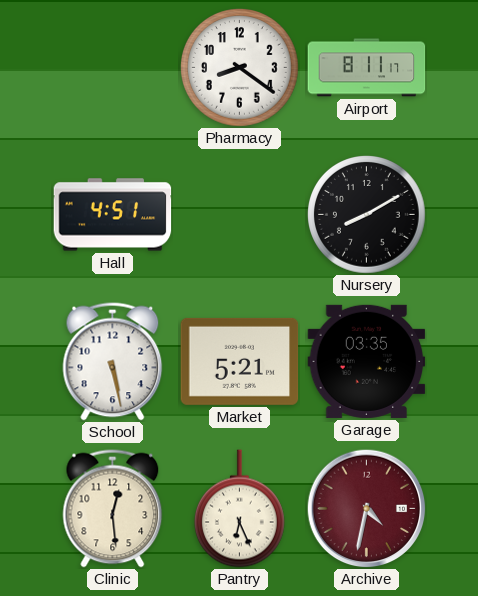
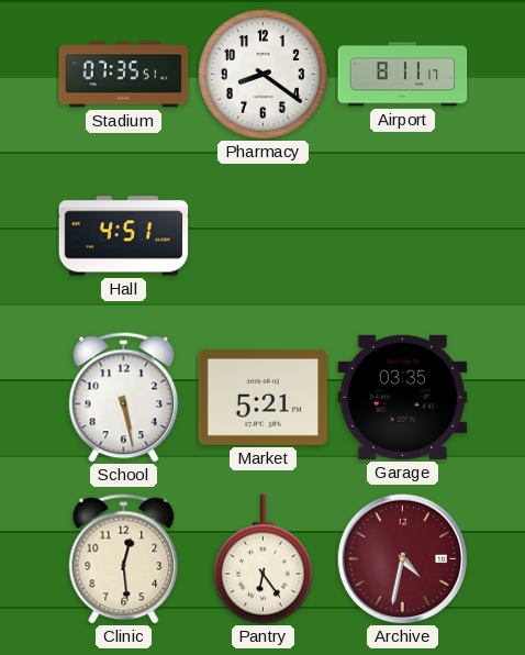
Stadium: none -> 07:35 (124, 75)
Nursery: 8:10 -> none (367, 215)
Pantry: 6:26 -> 6:24 (262, 559)
